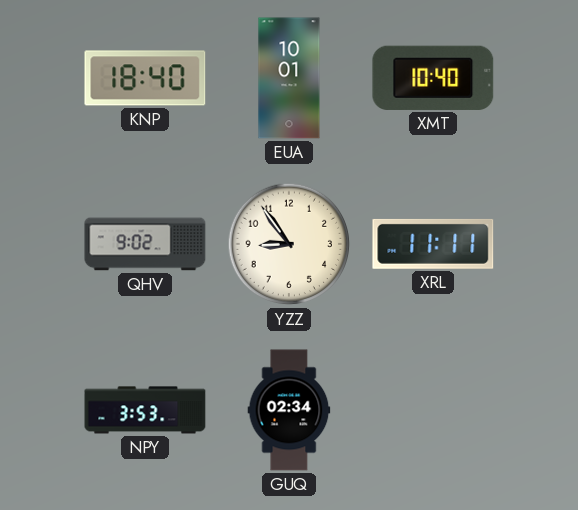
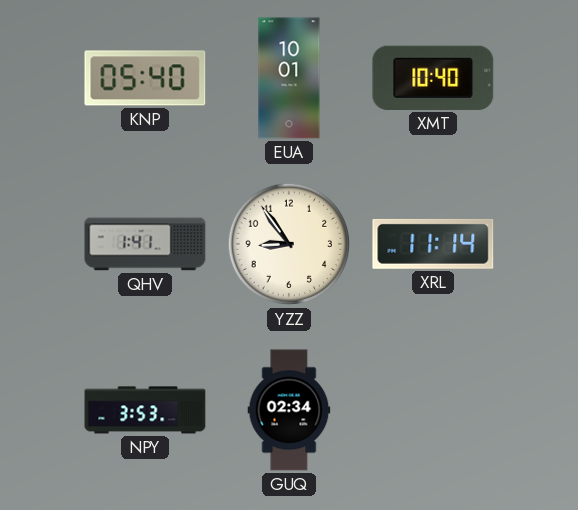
KNP: 18:40 -> 05:40 (145, 78)
QHV: 9:02 -> 1:41 (145, 244)
XRL: 11:11 -> 11:14 (433, 244)
